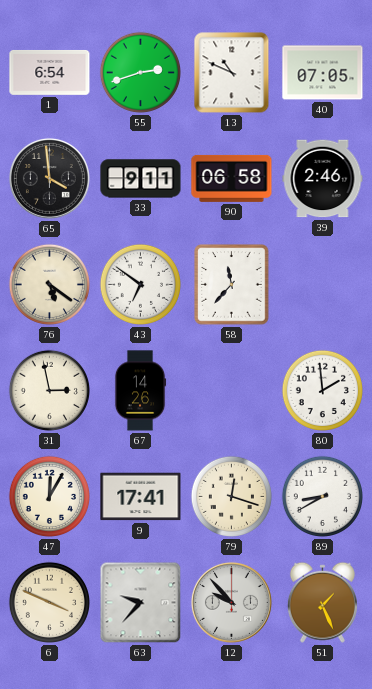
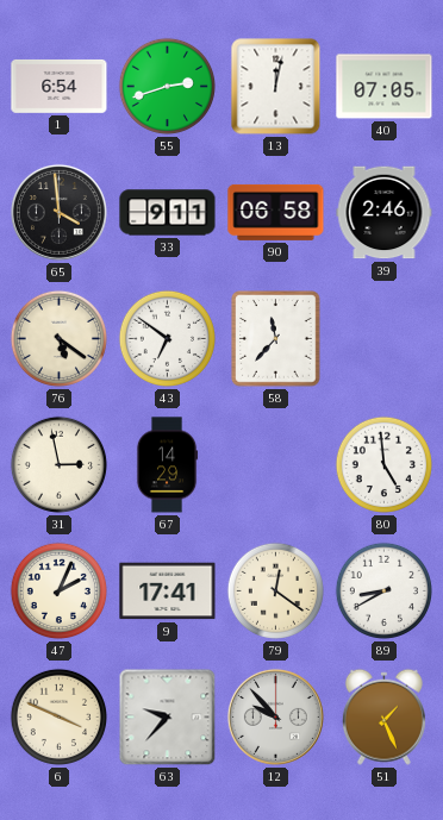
13: 10:49 -> 12:02 (276, 87)
67: 14:26 -> 14:29 (167, 465)
80: 1:59 -> 4:59 (383, 464)
47: 12:05 -> 2:04 (58, 590)
79: 12:18 -> 12:21 (275, 590)
